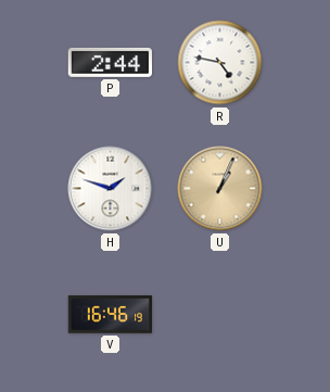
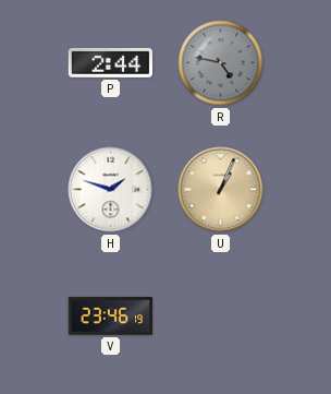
R dial: white -> grey (221, 63)
V: 16:46 -> 23:46 (111, 317)
